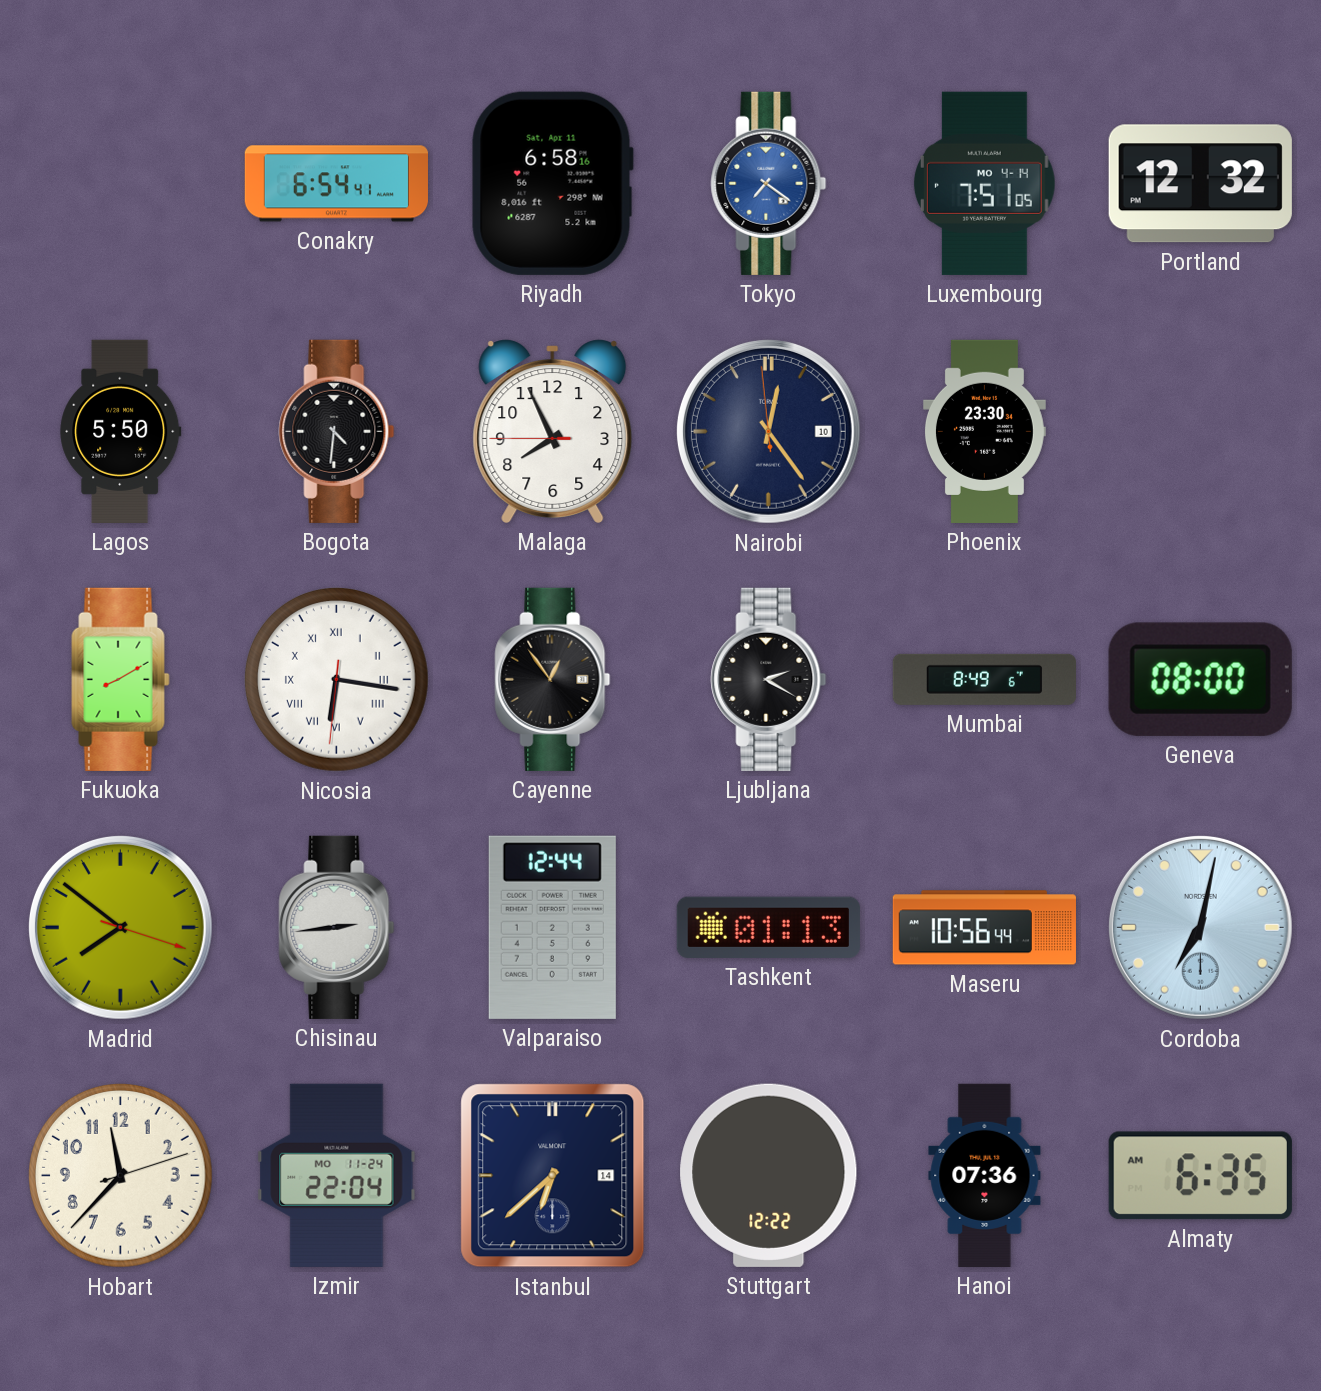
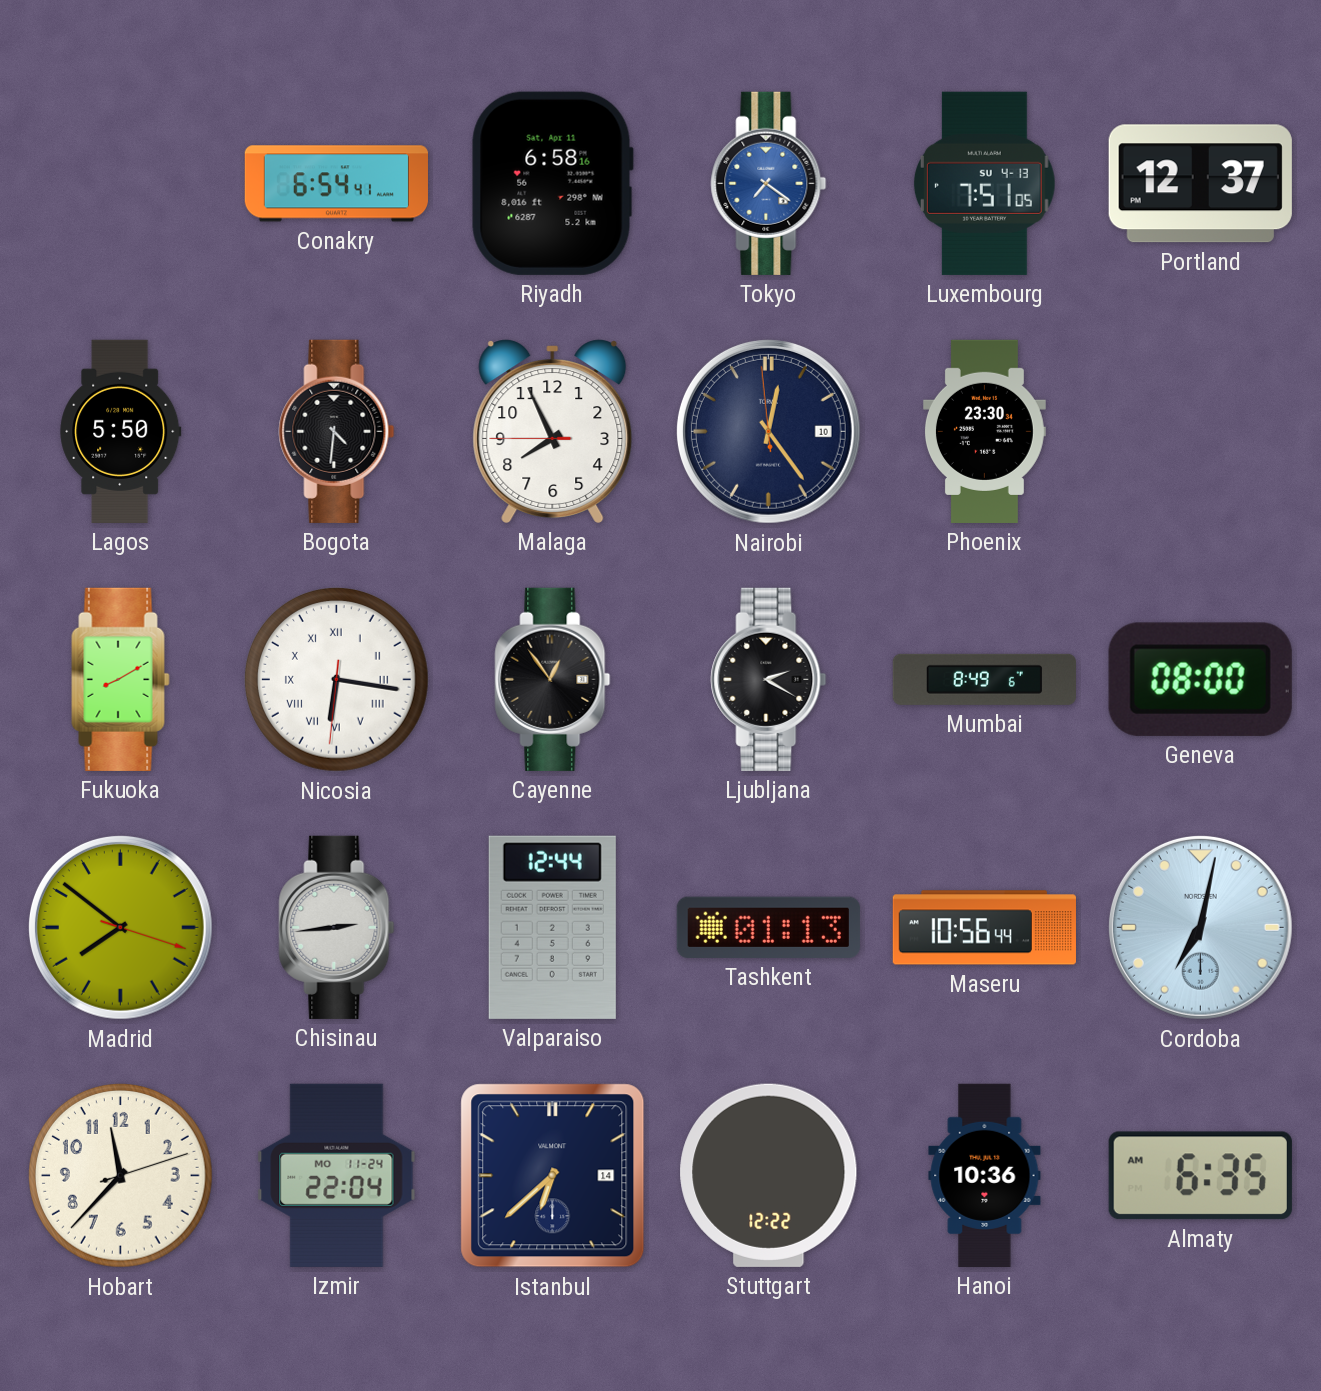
Luxembourg date: MO 4-14 -> SU 4-13 (984, 183)
Portland: 12:32 -> 12:37 (1200, 184)
Hanoi: 07:36 -> 10:36 (985, 1175)
